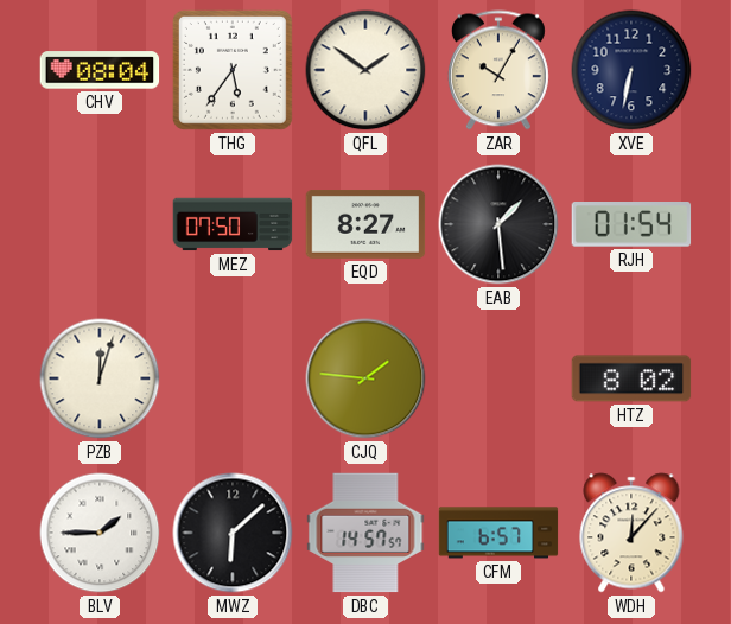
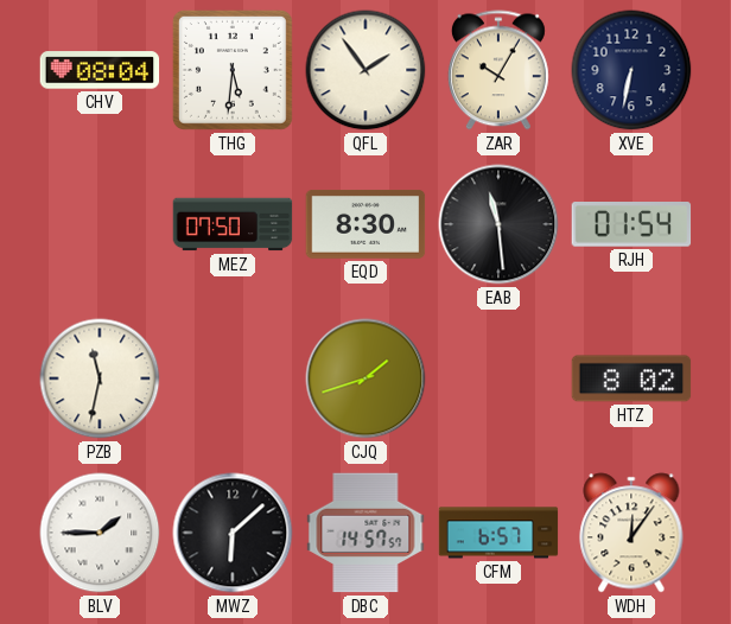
THG: 5:36 -> 5:31 (233, 70)
QFL: 1:51 -> 1:54 (366, 70)
EQD: 8:27 -> 8:30 (366, 225)
EAB: 1:29 -> 11:29 (498, 224)
PZB: 12:03 -> 11:32 (100, 378)
CJQ: 1:46 -> 1:42 (366, 378)
WDH: 12:07 -> 12:06 (631, 533)
